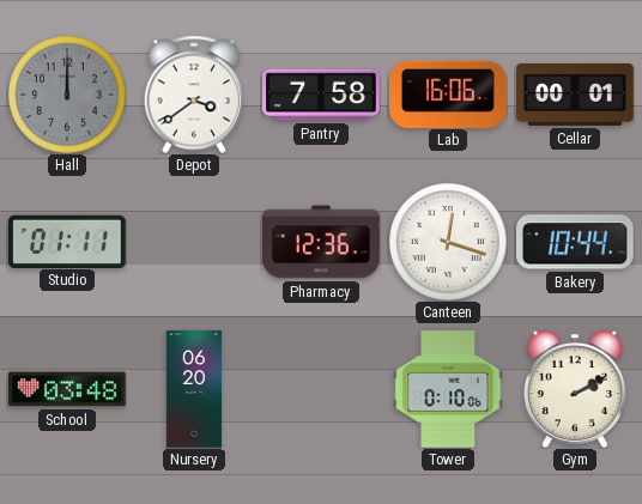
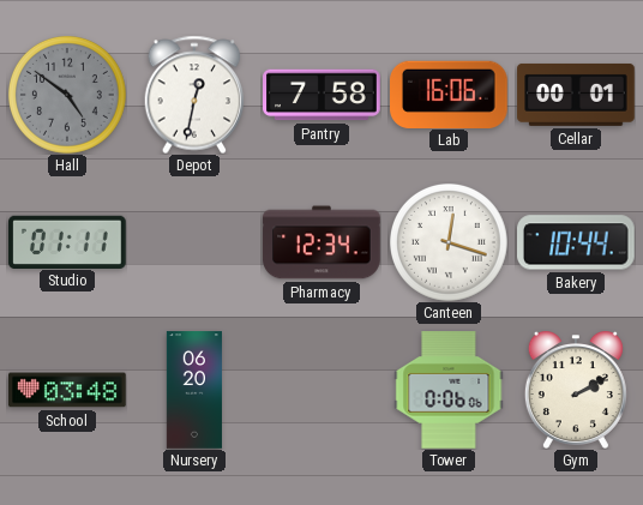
Hall: 12:00 -> 4:51 (67, 96)
Depot: 3:39 -> 12:32 (194, 95)
Pharmacy: 12:36 -> 12:34 (321, 242)
Tower: 0:10 -> 0:06 (449, 390)
